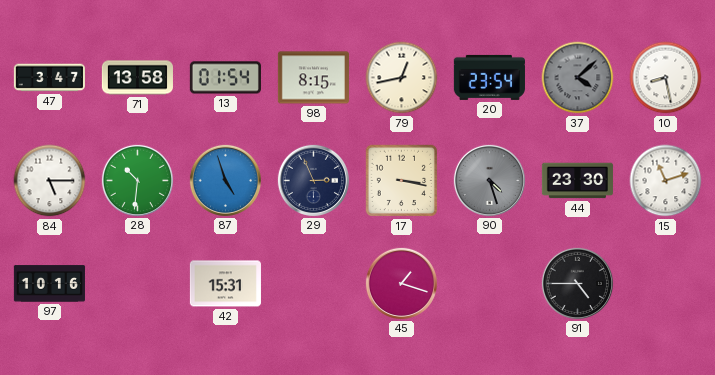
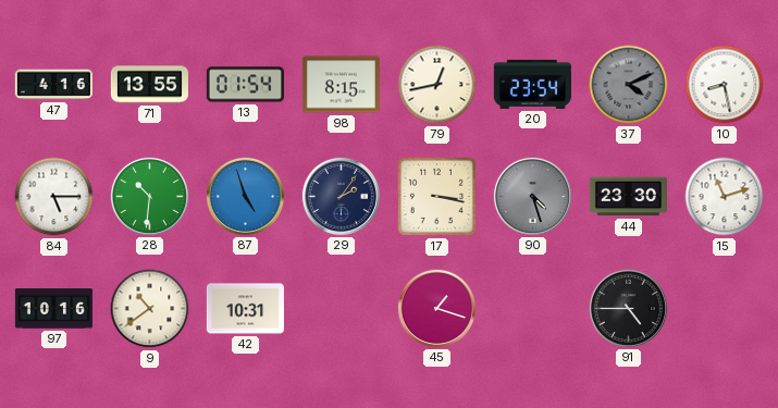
47: 3:47 -> 4:16 (53, 85)
71: 13:58 -> 13:55 (149, 85)
37: 4:08 -> 4:11 (629, 85)
29: 2:56 -> 2:06 (341, 196)
9: none -> 10:39 (150, 309)
42: 15:31 -> 10:31 (245, 309)
